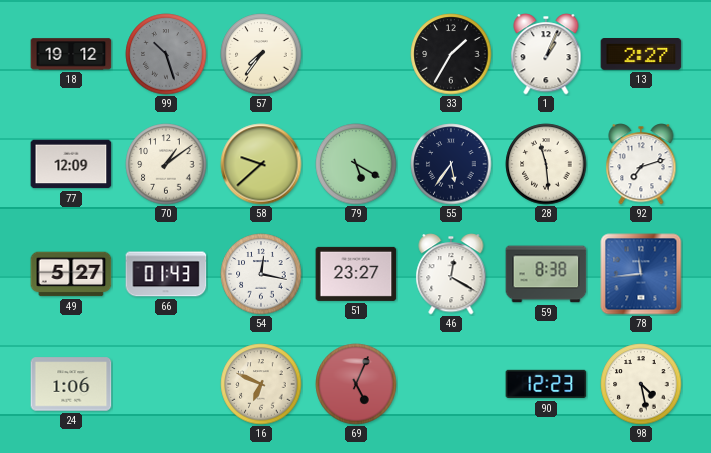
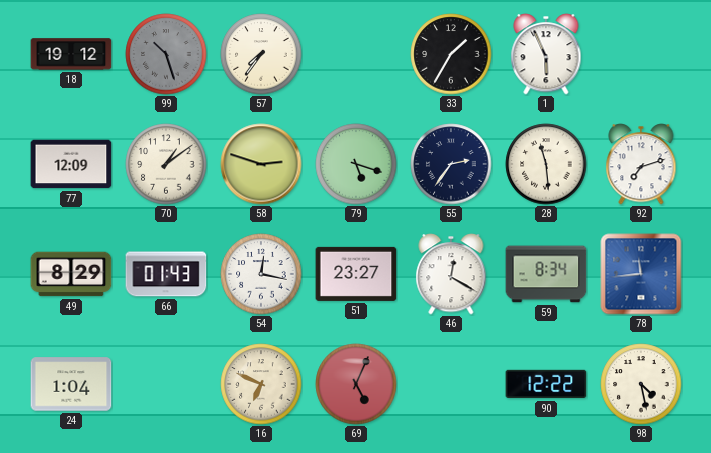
1: 1:04 -> 5:56 (546, 54)
13: 2:27 -> none (641, 55)
58: 9:38 -> 2:48 (261, 164)
79: 5:20 -> 5:18 (356, 164)
55: 5:36 -> 2:36 (451, 164)
49: 5:27 -> 8:29 (71, 274)
59: 8:38 -> 8:34 (546, 274)
24: 1:06 -> 1:04 (71, 384)
90: 12:23 -> 12:22 (546, 384)
